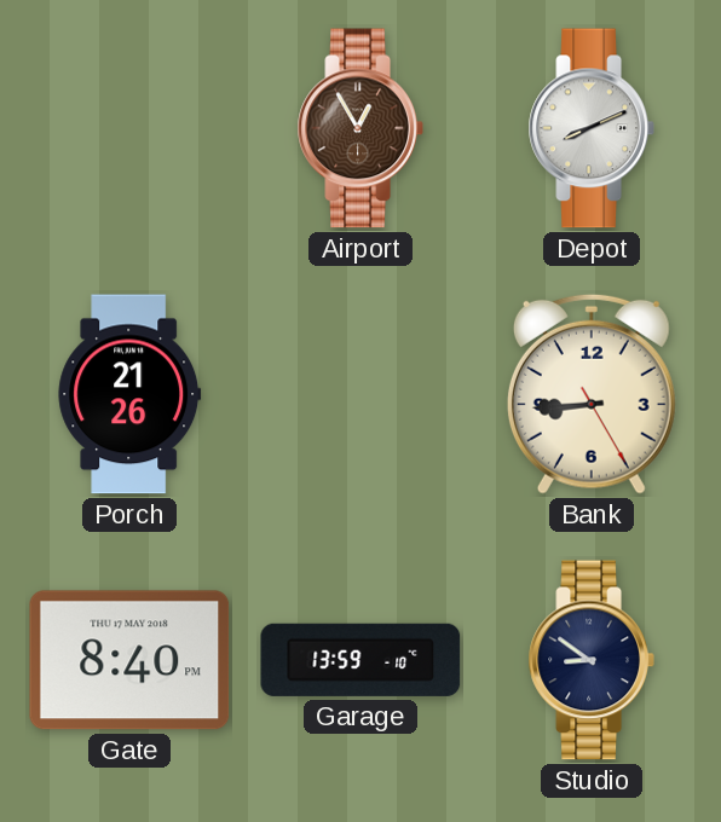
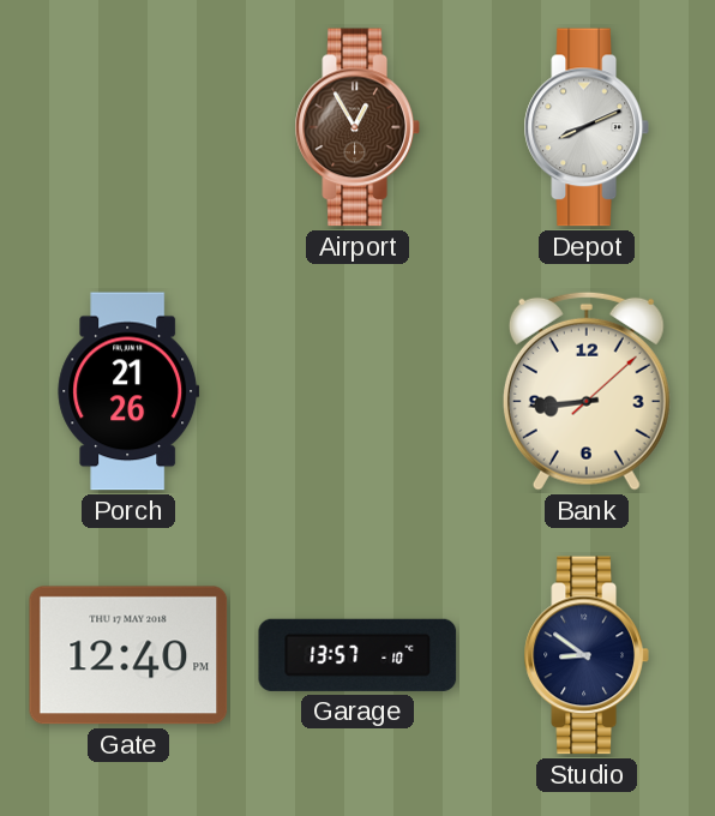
Bank: 8:44:25 -> 8:44:08 (587, 391)
Gate: 8:40 -> 12:40 (128, 655)
Garage: 13:59 -> 13:57 (357, 655)
